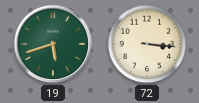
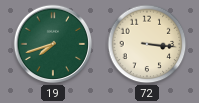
19: 5:42 -> 7:42 (53, 44)
